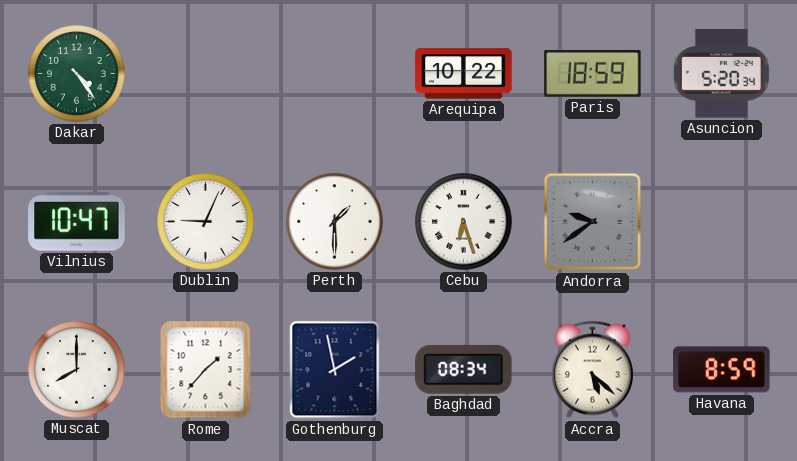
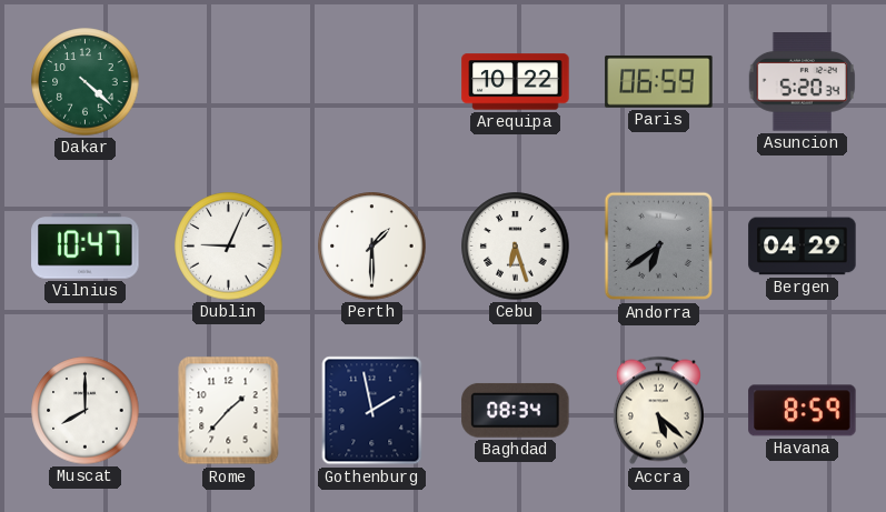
Dakar: 4:24 -> 4:22 (86, 82)
Paris: 18:59 -> 06:59 (659, 81)
Andorra: 9:39 -> 6:39 (659, 247)
Bergen: none -> 04:29 (803, 247)
